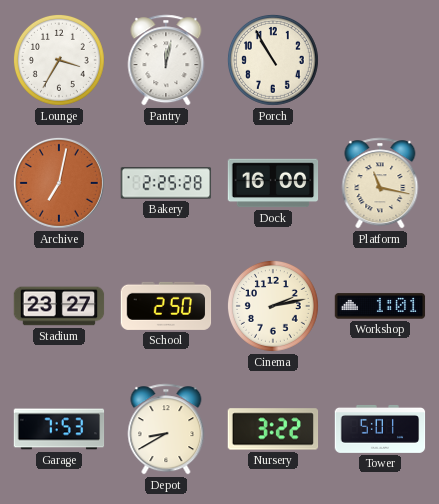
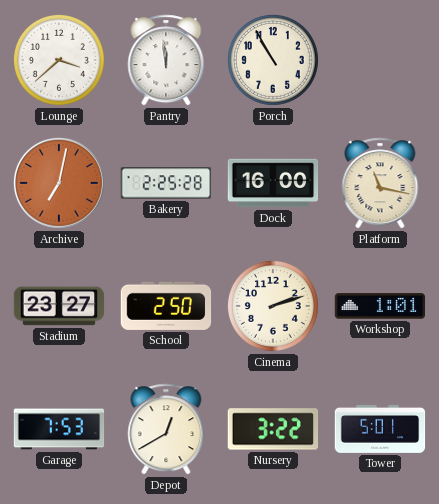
Lounge: 3:35 -> 3:38 (59, 60)
Pantry: 12:02 -> 11:59 (166, 60)
Cinema: 2:13 -> 2:12 (273, 306)
Depot: 8:40 -> 12:40 (166, 429)
